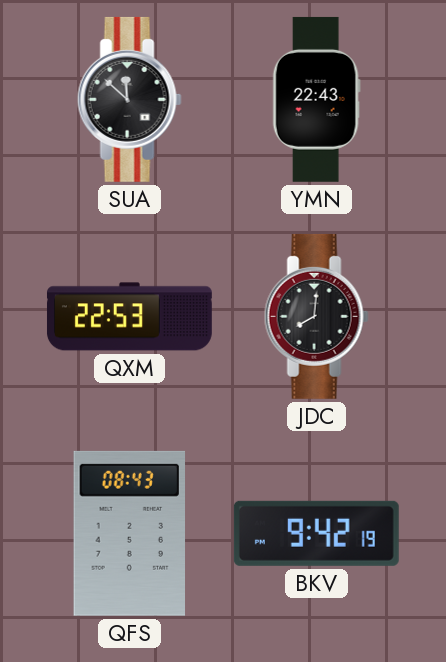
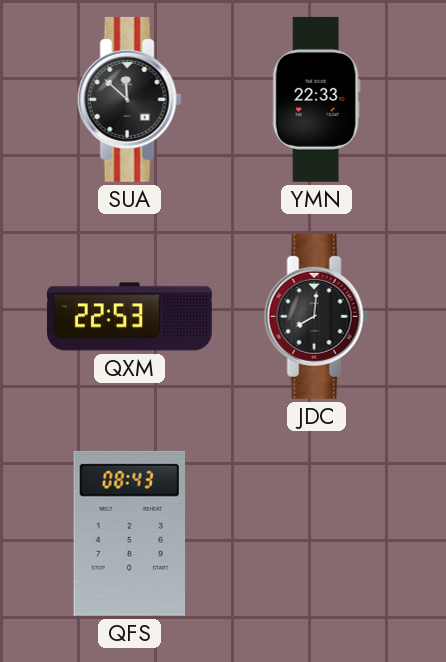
YMN: 22:43 -> 22:33 (316, 99)
BKV: 9:42 -> none (316, 533)
